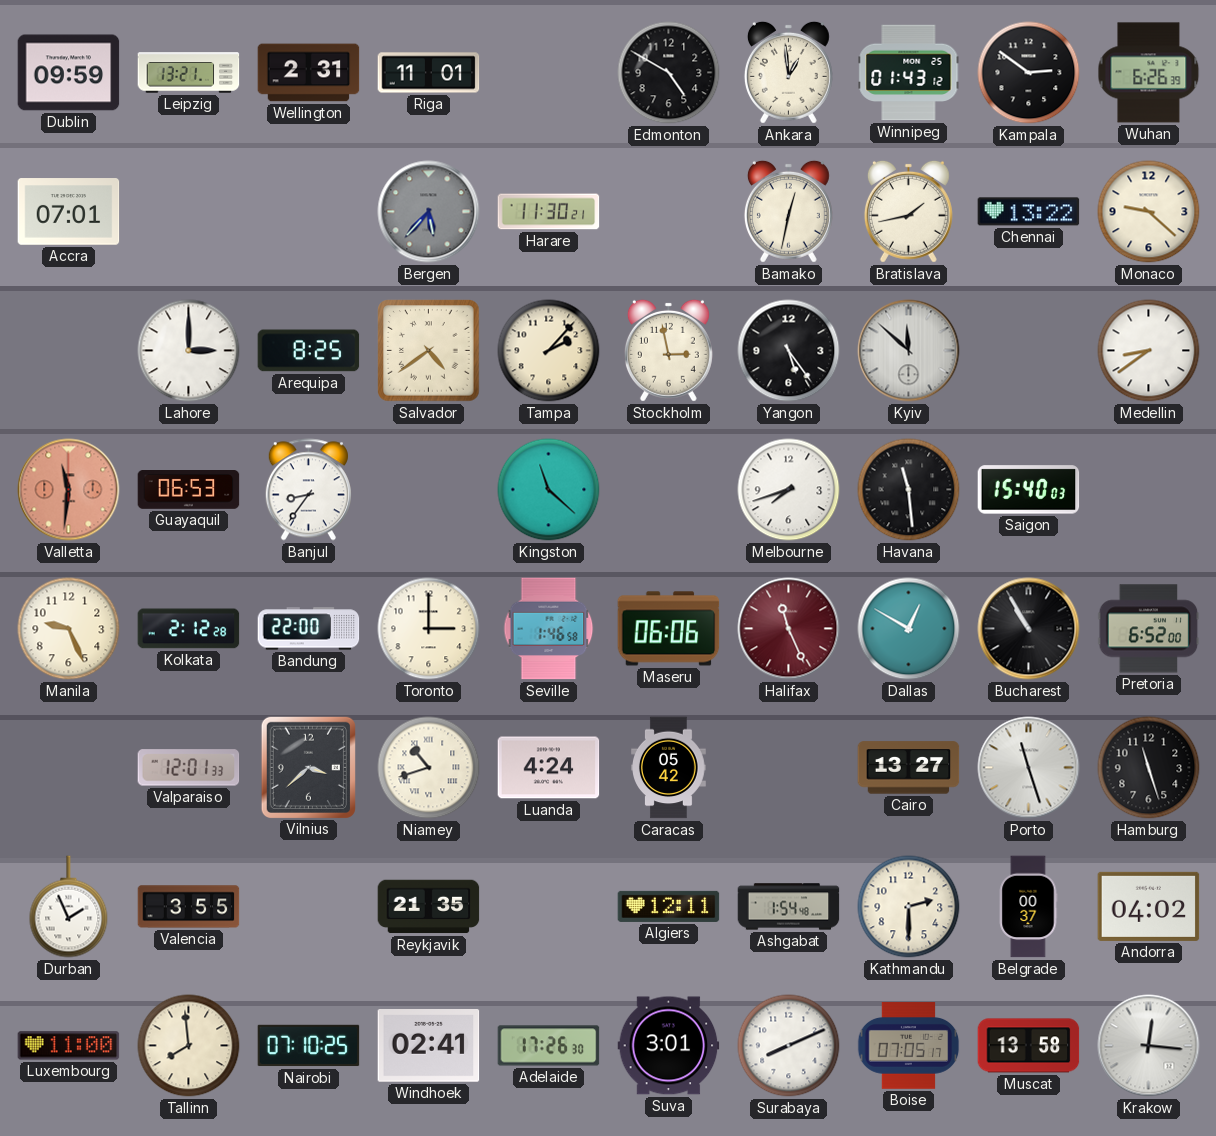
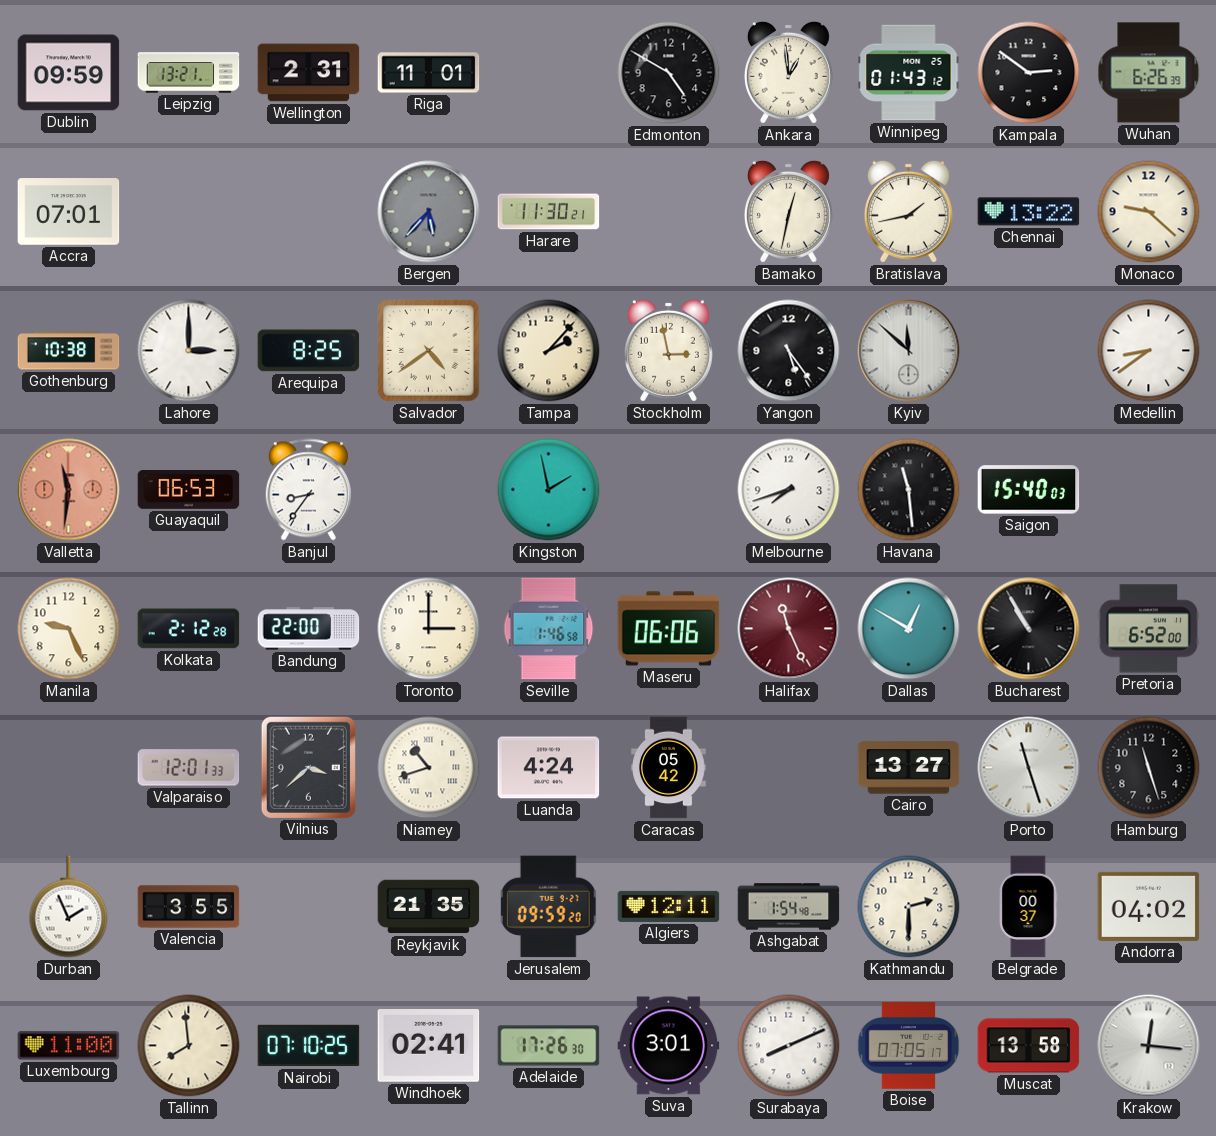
Gothenburg: none -> 10:38 (69, 351)
Kingston: 11:22 -> 1:58 (549, 490)
Jerusalem: none -> 09:59 (549, 907)
